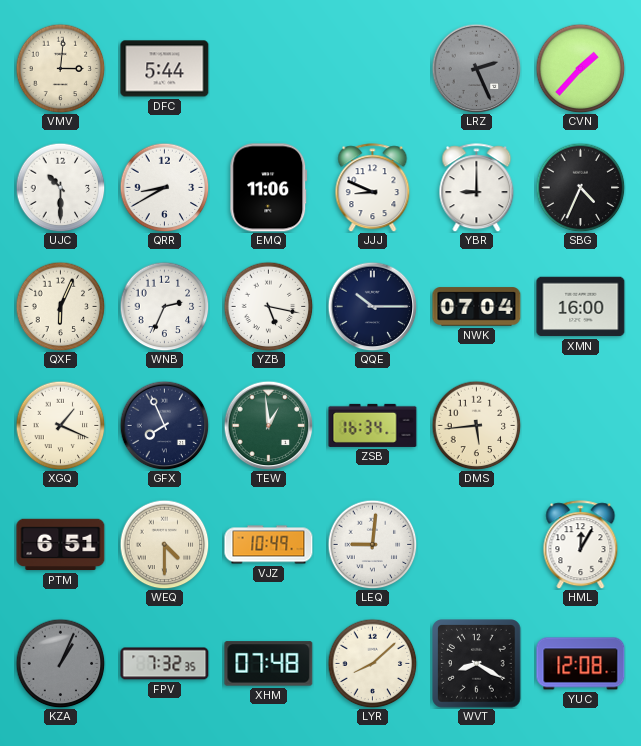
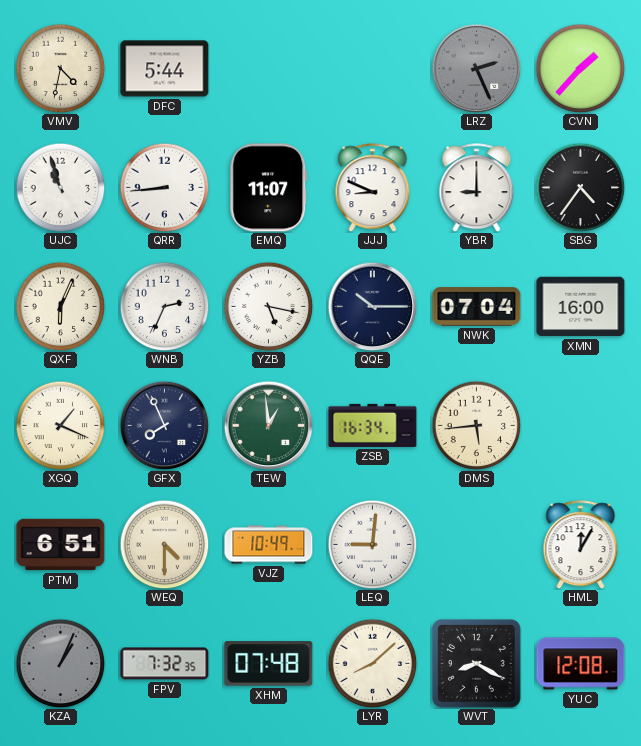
VMV: 3:01 -> 4:32 (60, 68)
UJC: 10:30 -> 10:57 (60, 187)
QRR: 8:40 -> 8:44 (164, 187)
EMQ: 11:06 -> 11:07 (269, 188)
SBG: 4:34 -> 4:36 (580, 187)
